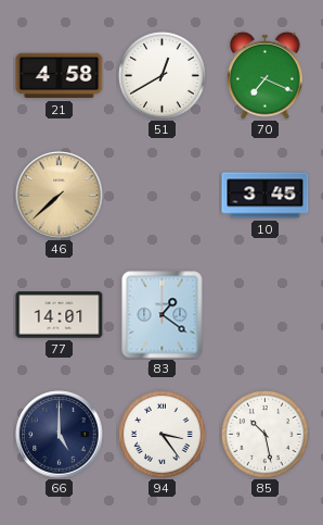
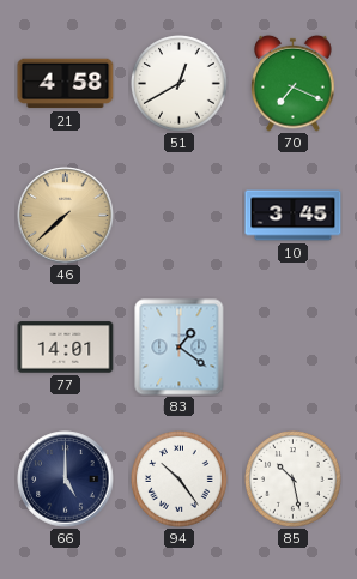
94: 3:24 -> 10:24 (180, 480)
